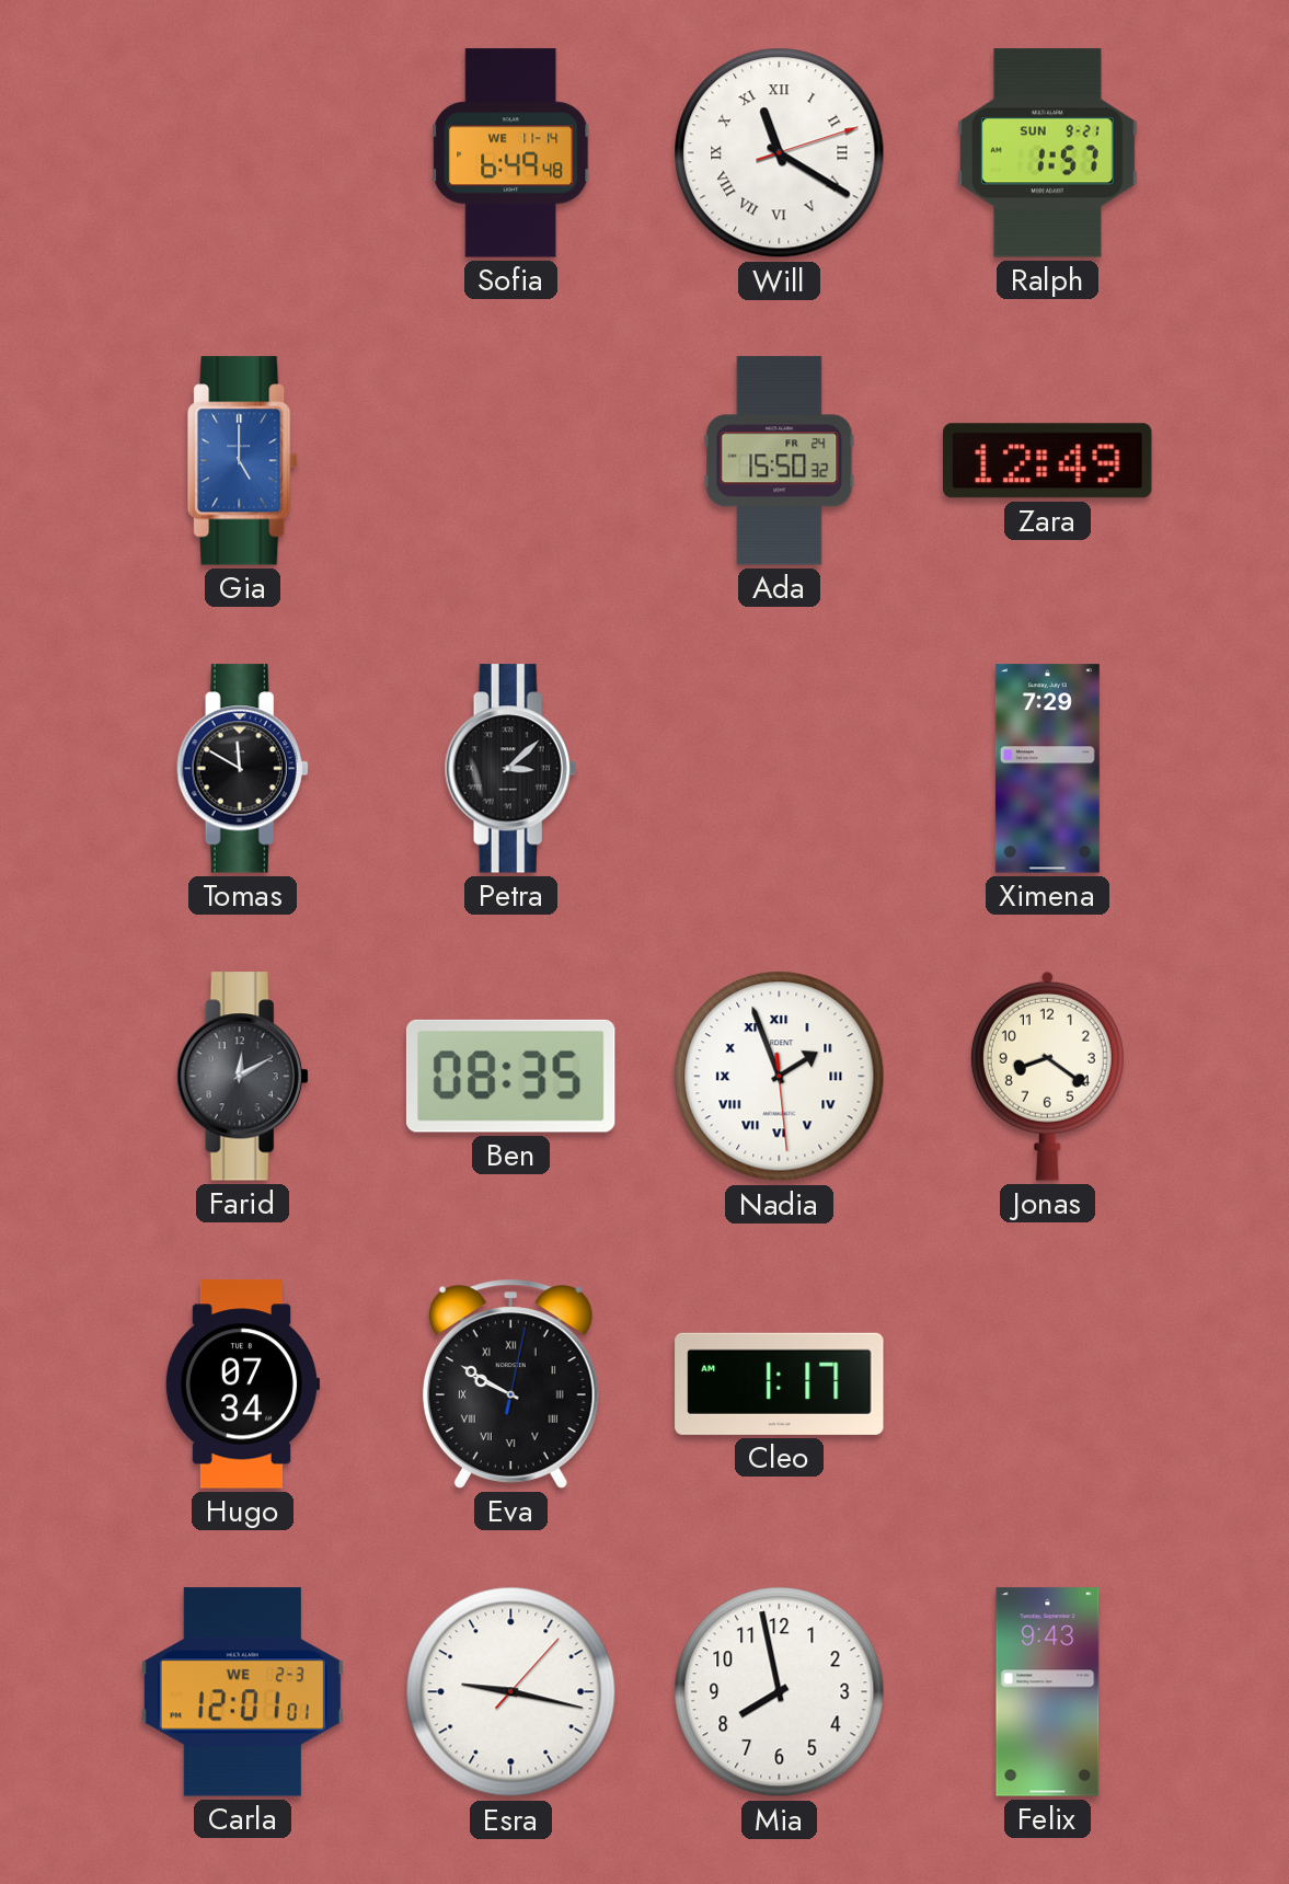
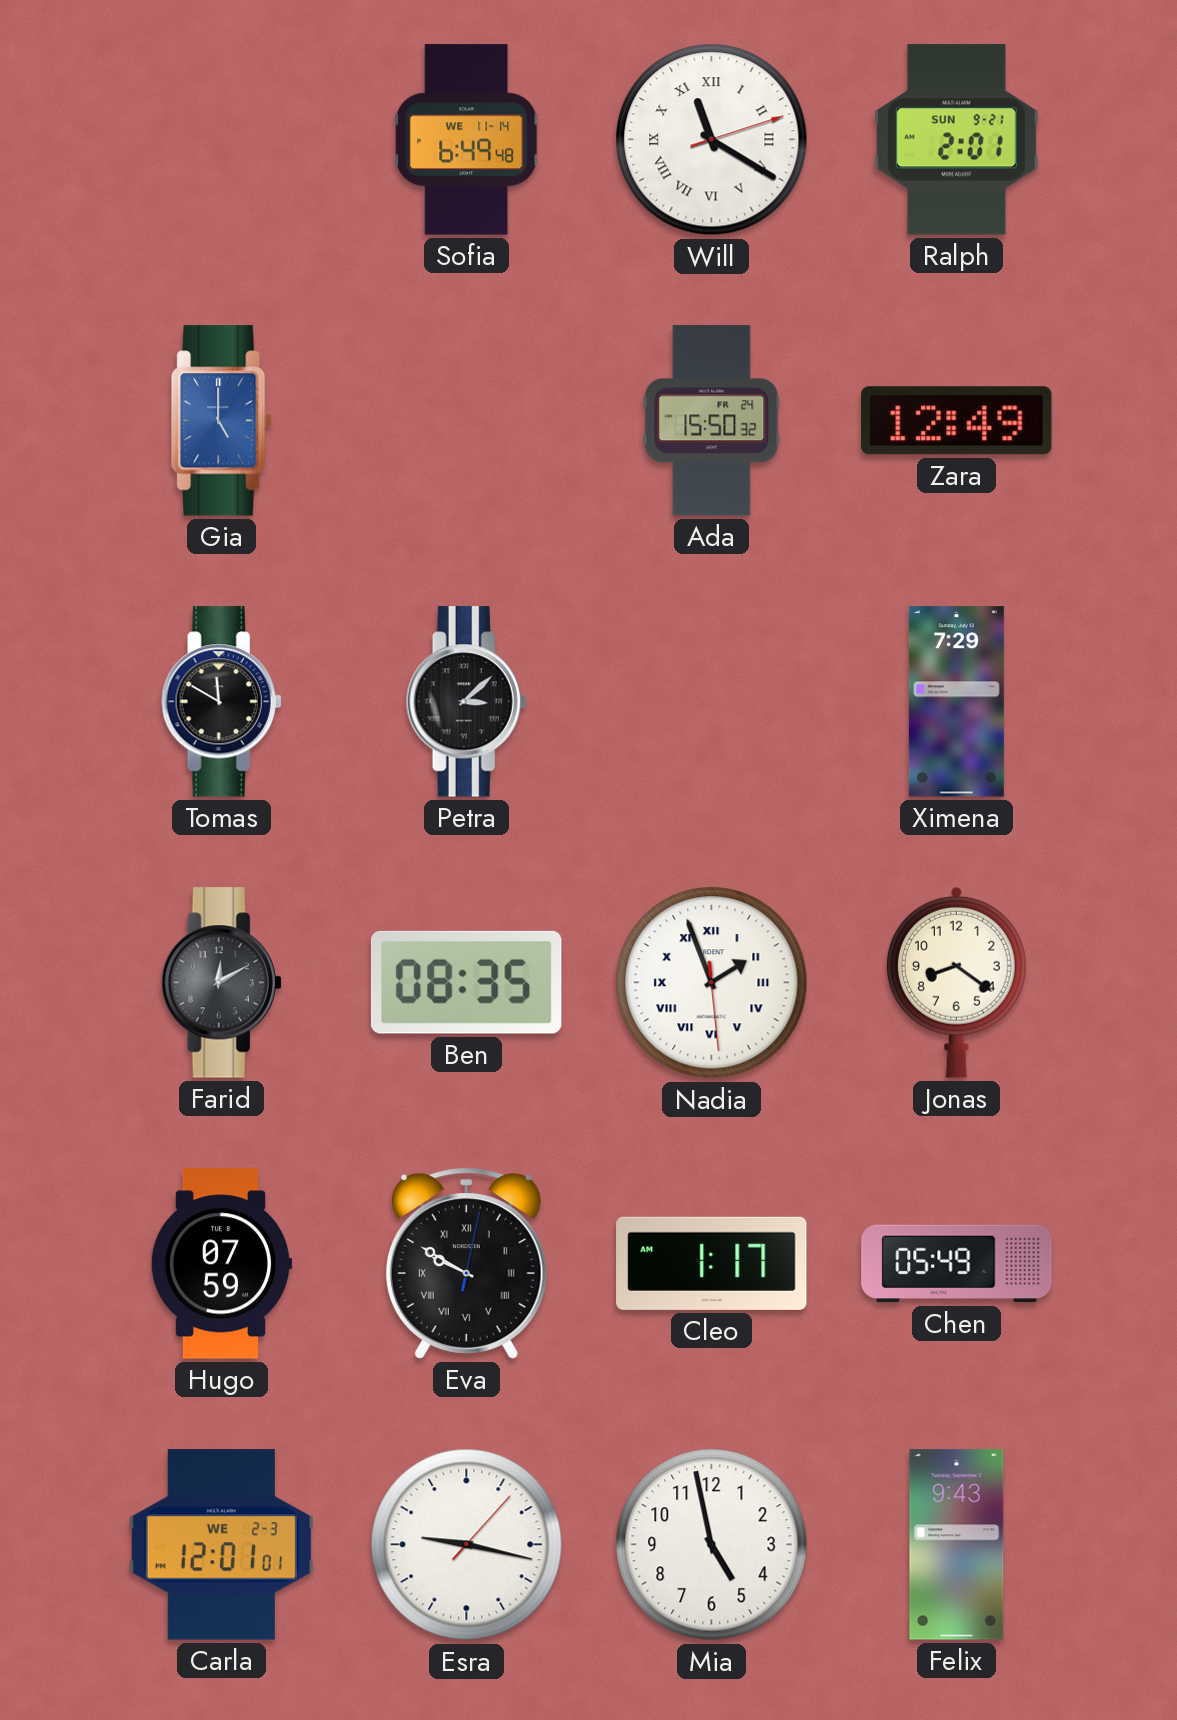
Ralph: 1:57 -> 2:01 (956, 140)
Hugo: 07:34 -> 07:59 (221, 1264)
Chen: none -> 05:49 (957, 1264)
Mia: 7:58 -> 4:58 (712, 1545)
